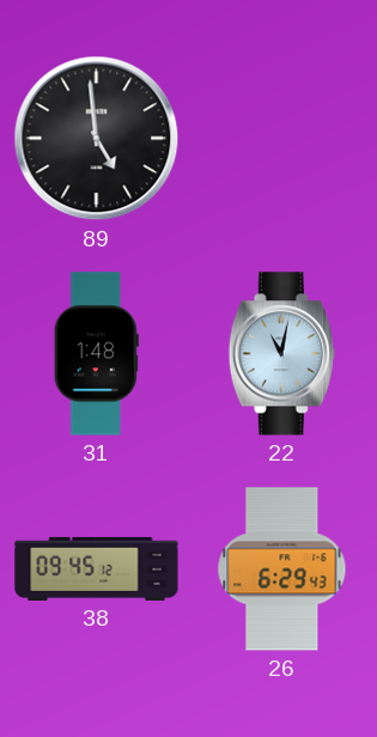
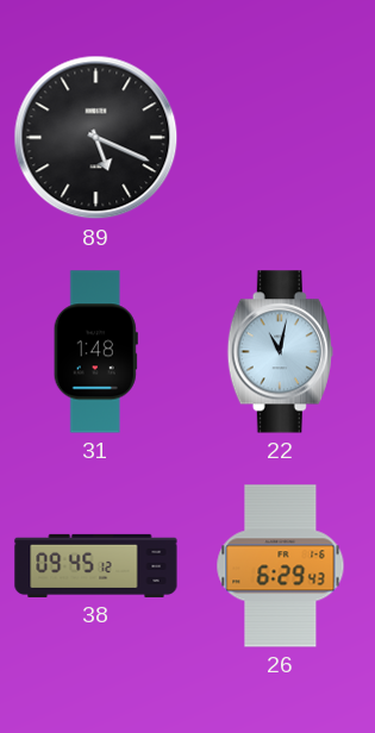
89: 4:59 -> 5:19 (96, 138)
